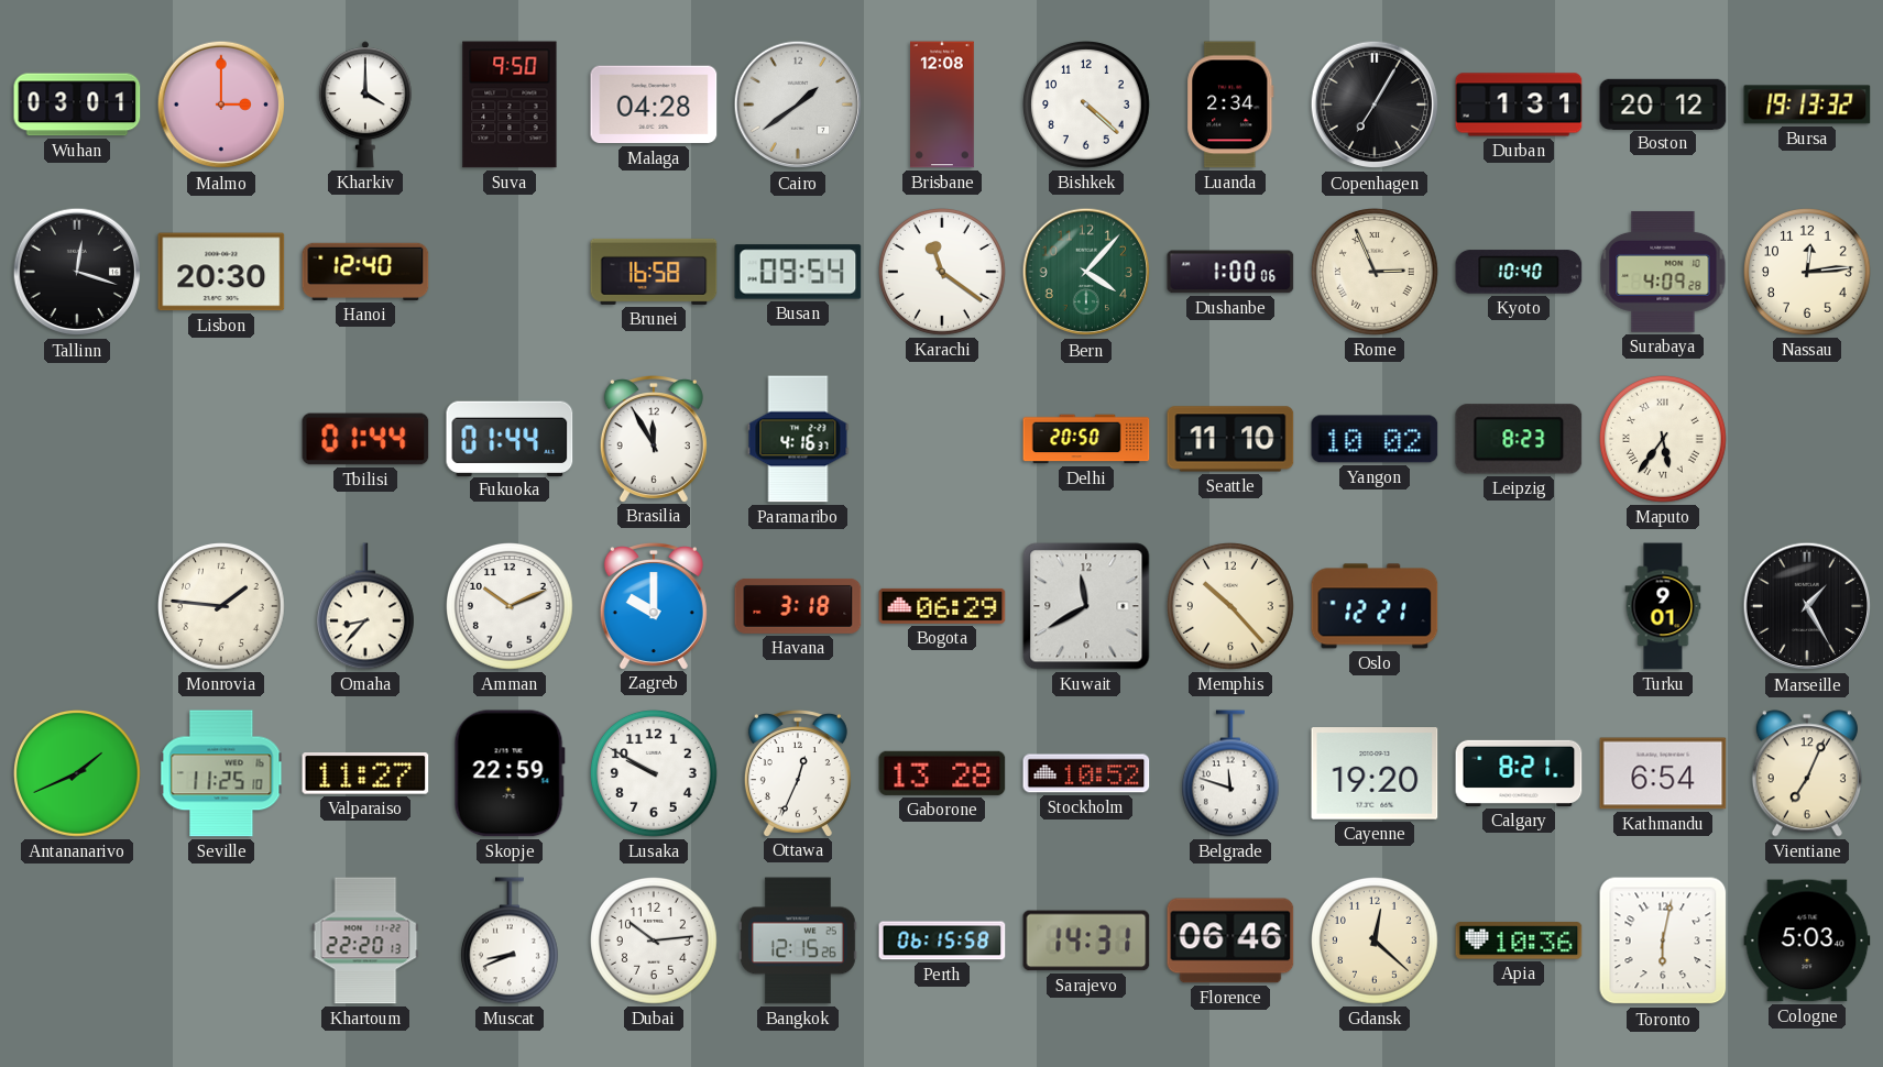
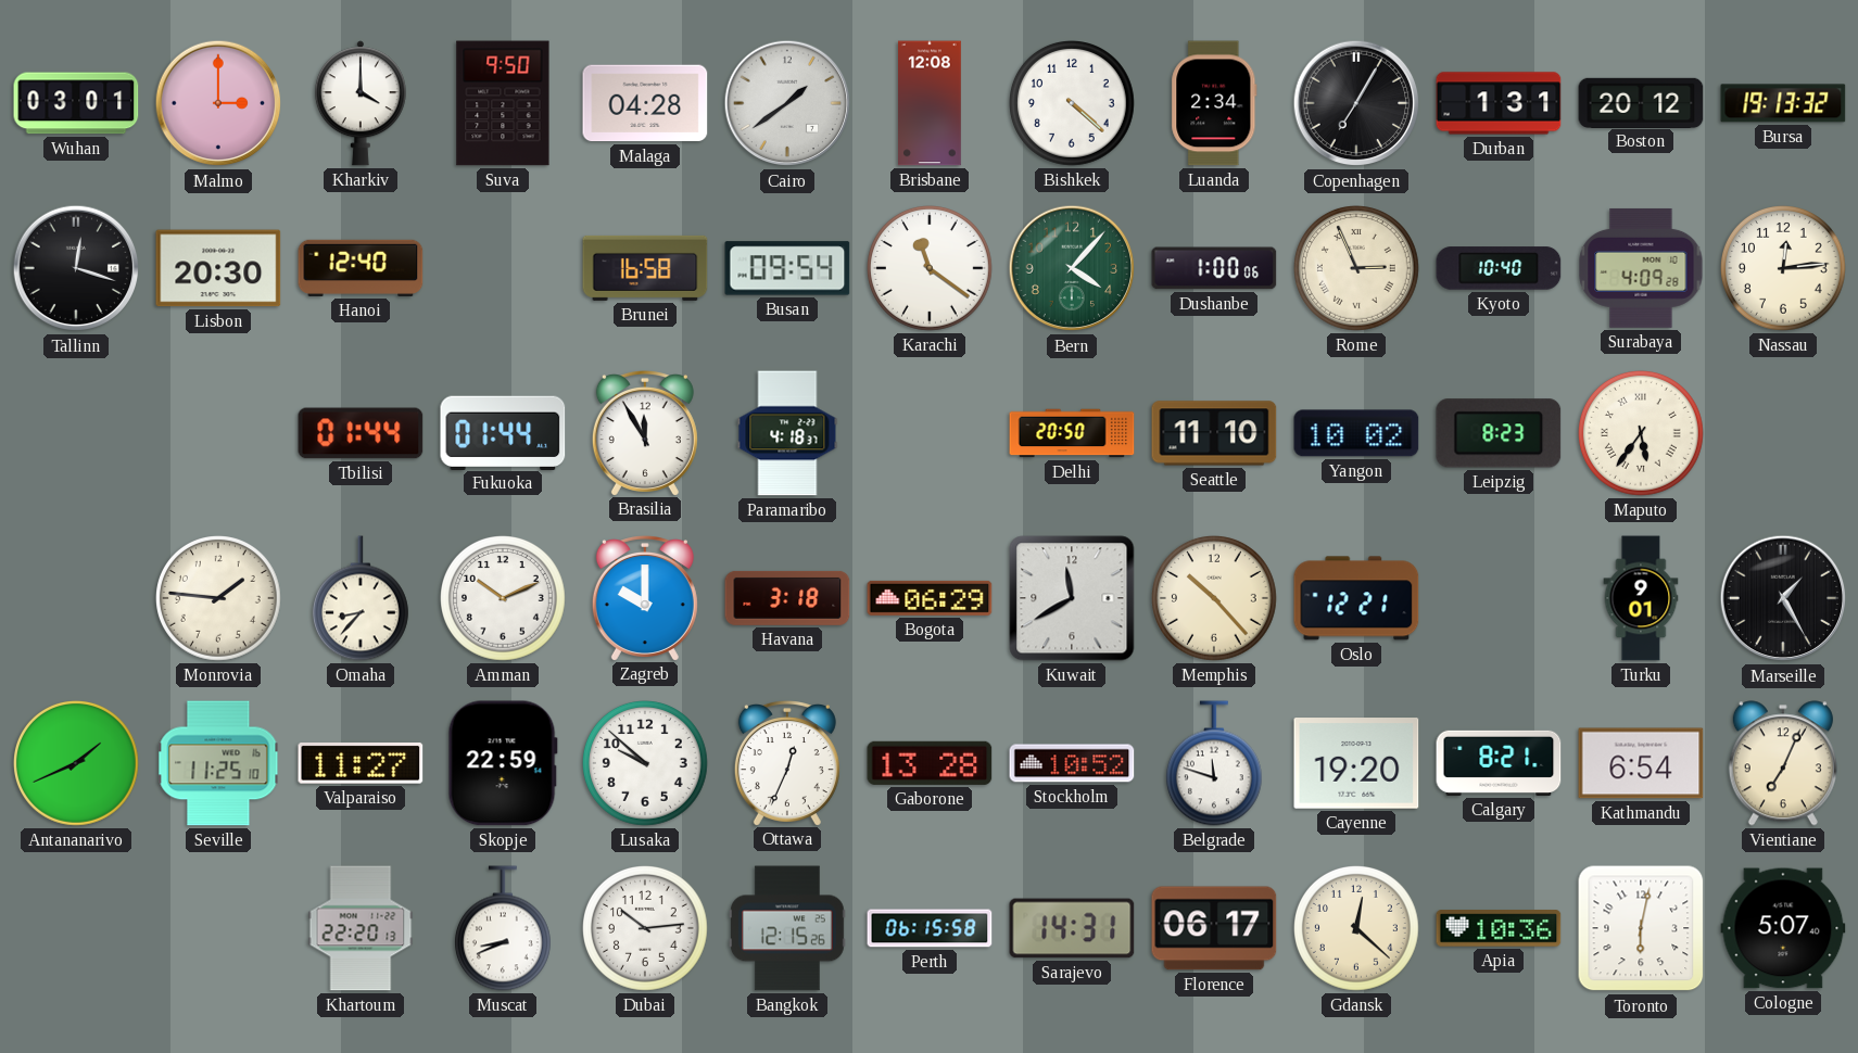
Paramaribo: 4:16 -> 4:18 (787, 433)
Lusaka: 9:50 -> 9:52 (646, 764)
Florence: 06:46 -> 06:17 (1214, 928)
Cologne: 5:03 -> 5:07 (1783, 928)
